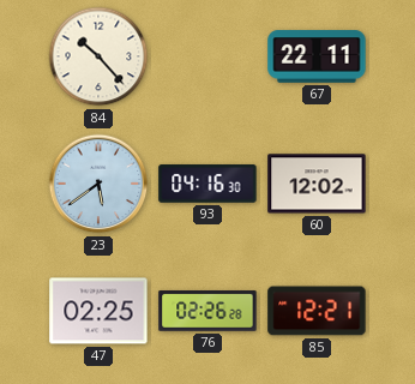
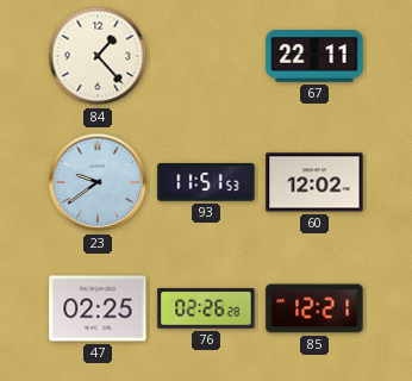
84: 10:23 -> 1:23 (98, 56)
23: 5:39 -> 9:39 (98, 182)
93: 04:16 -> 11:51 (206, 182)
